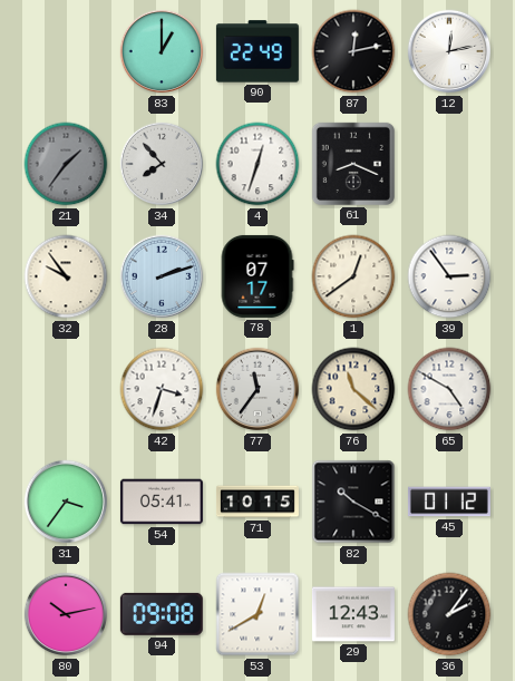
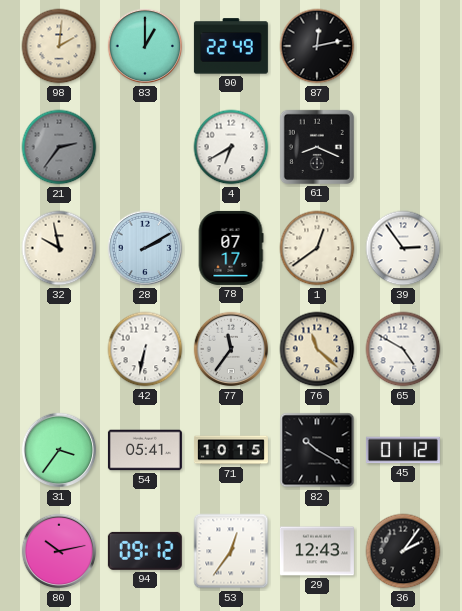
98: none -> 2:01 (59, 46)
12: 12:13 -> none (449, 51)
21: 1:36 -> 2:36 (59, 147)
34: 7:53 -> none (162, 164)
4: 12:33 -> 6:40 (231, 147)
32: 9:54 -> 9:58 (59, 248)
28: 2:12 -> 2:10 (145, 248)
42: 3:33 -> 6:32 (145, 349)
94: 09:08 -> 09:12 (145, 551)
53: 12:40 -> 12:36 (231, 551)
